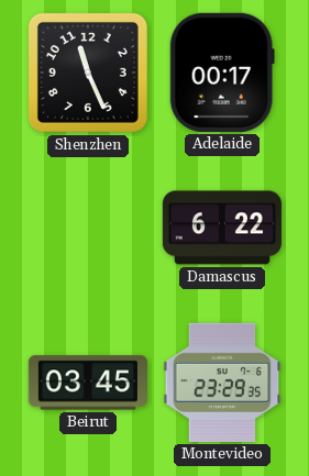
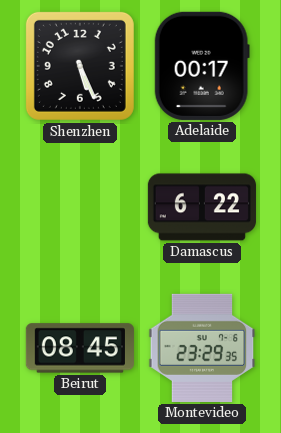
Shenzhen: 11:26 -> 5:26 (80, 66)
Beirut: 03:45 -> 08:45 (80, 348)
